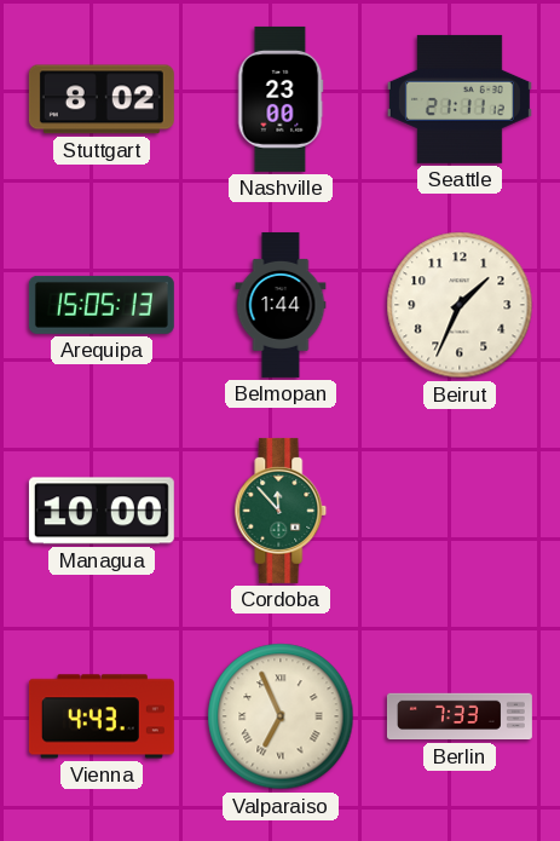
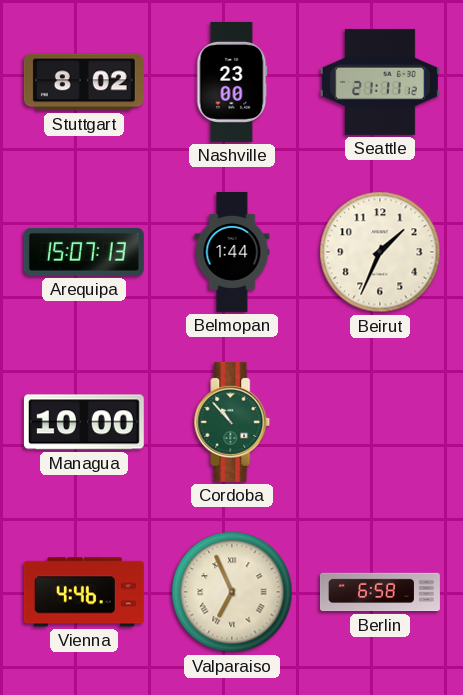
Arequipa: 15:05 -> 15:07 (84, 252)
Cordoba: 11:53 -> 10:53 (232, 422)
Vienna: 4:43 -> 4:46 (84, 592)
Berlin: 7:33 -> 6:58 (380, 592)
